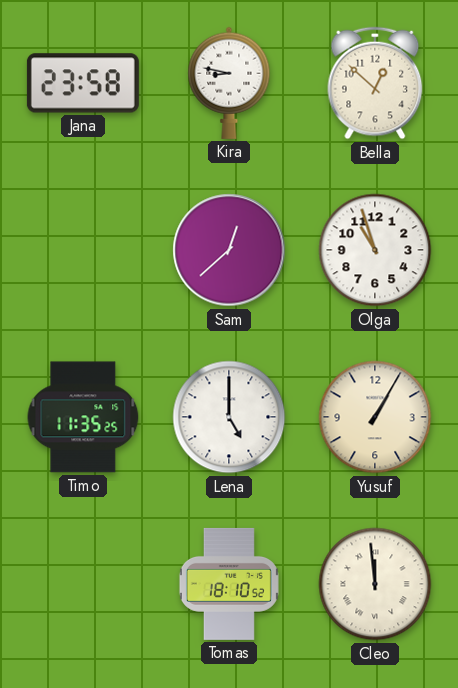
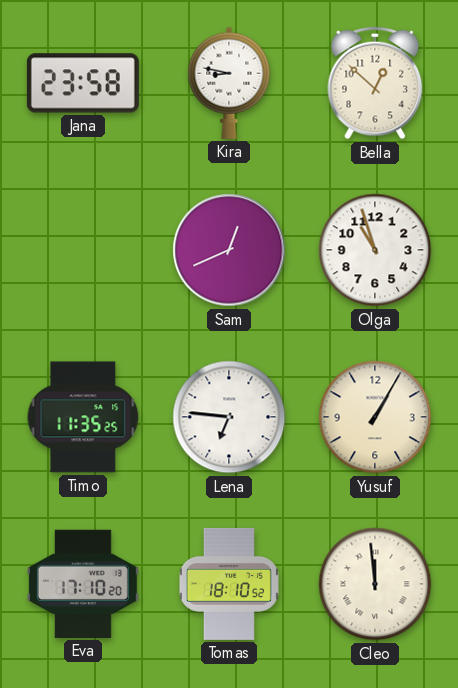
Sam: 12:38 -> 12:41 (229, 250)
Lena: 5:00 -> 6:46 (229, 417)
Eva: none -> 17:10 (83, 584)
